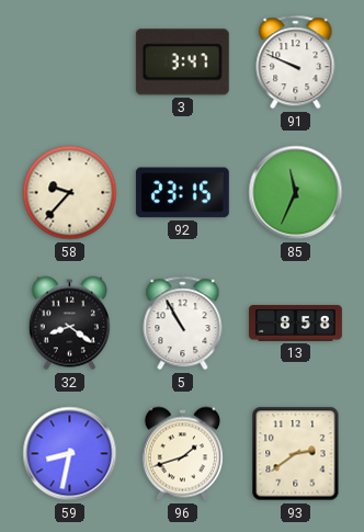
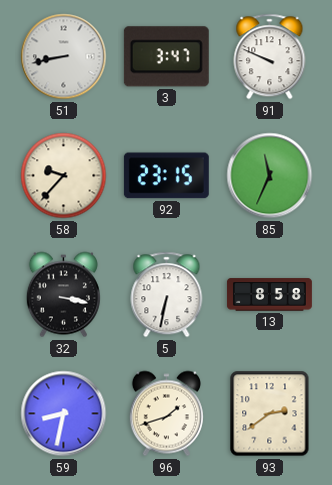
51: none -> 8:43 (64, 57)
32: 8:21 -> 3:17 (63, 295)
5: 10:55 -> 6:32 (167, 295)
